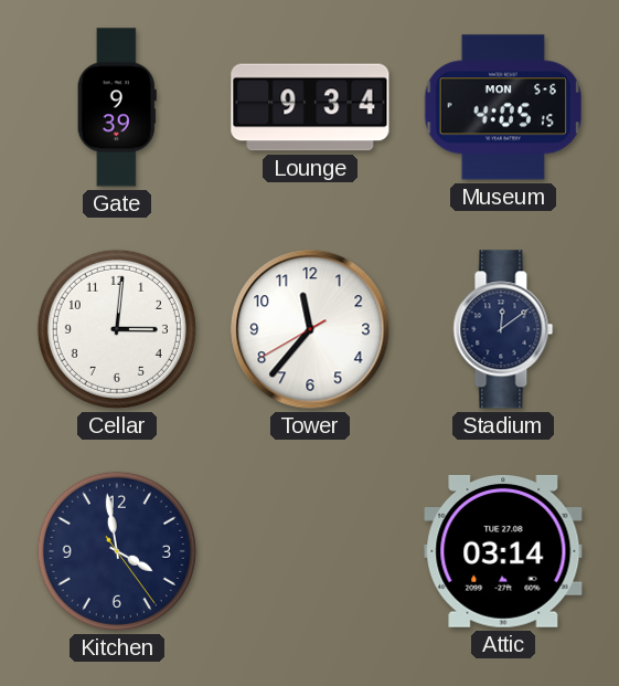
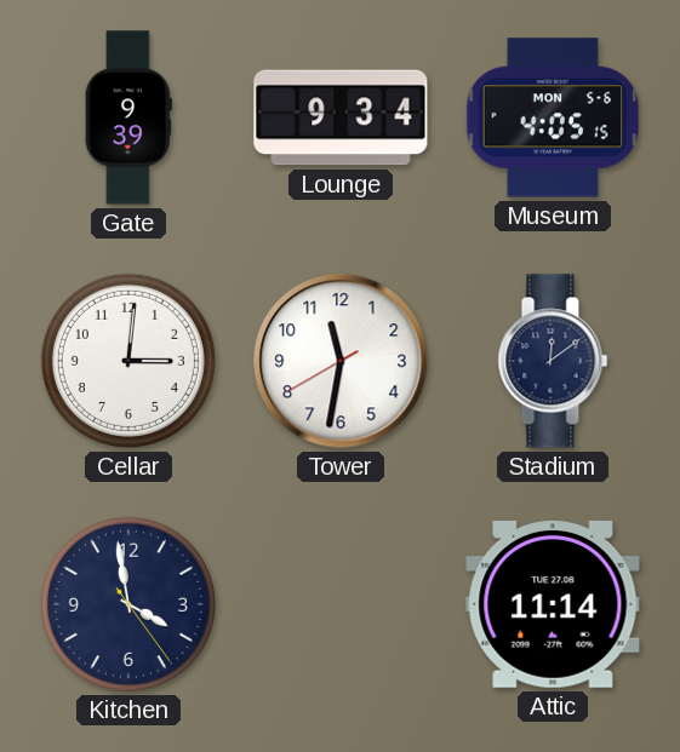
Tower: 11:36 -> 11:31 (341, 361)
Attic: 03:14 -> 11:14 (553, 604)
